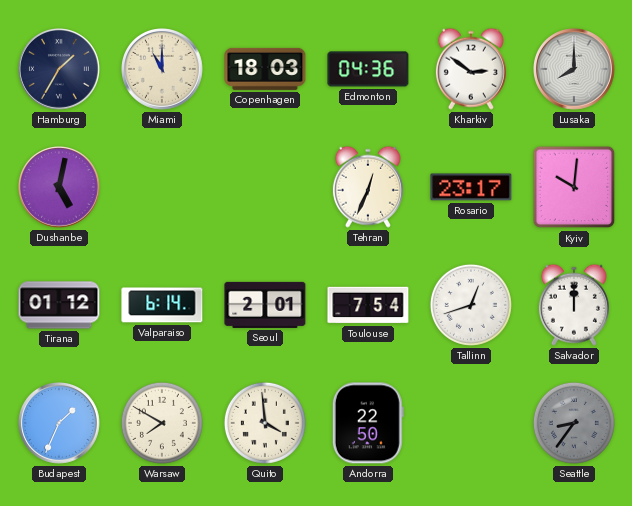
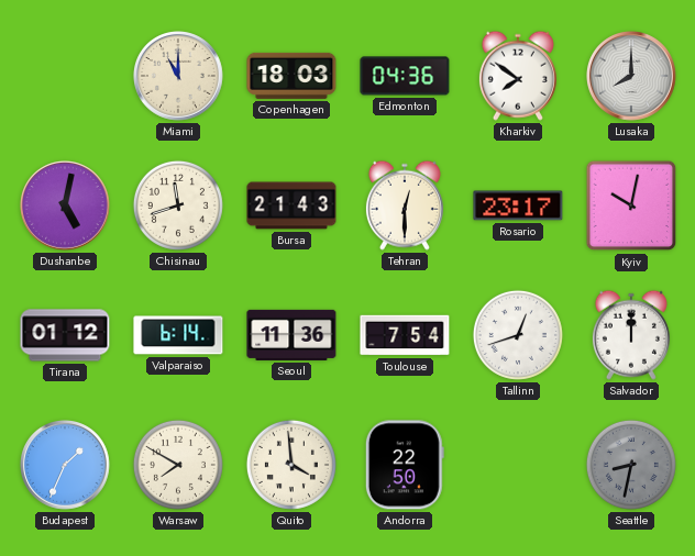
Hamburg: 1:35 -> none (60, 70)
Kharkiv: 2:51 -> 7:51 (518, 76)
Chisinau: none -> 11:42 (178, 205)
Bursa: none -> 21:43 (291, 205)
Tehran: 12:34 -> 12:30 (405, 205)
Kyiv: 10:01 -> 10:02 (631, 205)
Seoul: 2:01 -> 11:36 (291, 335)
Seattle: 8:36 -> 8:32 (631, 465)
